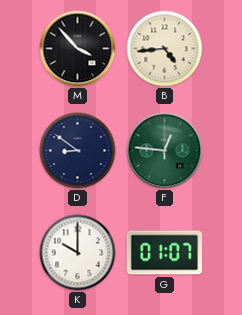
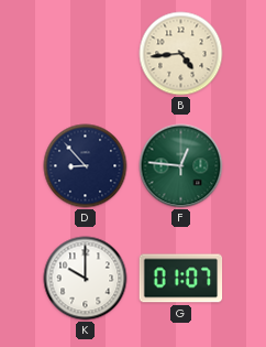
M: 3:53 -> none (78, 49)
D: 8:51 -> 8:53 (86, 166)
